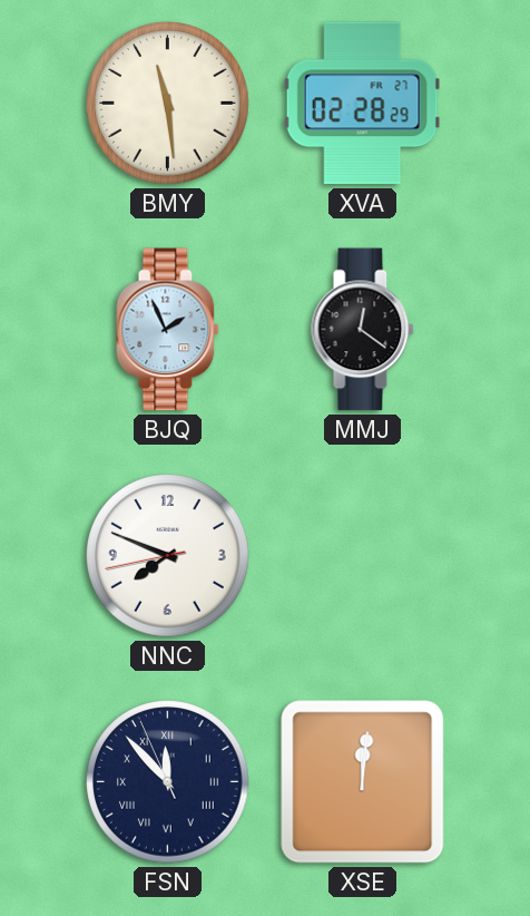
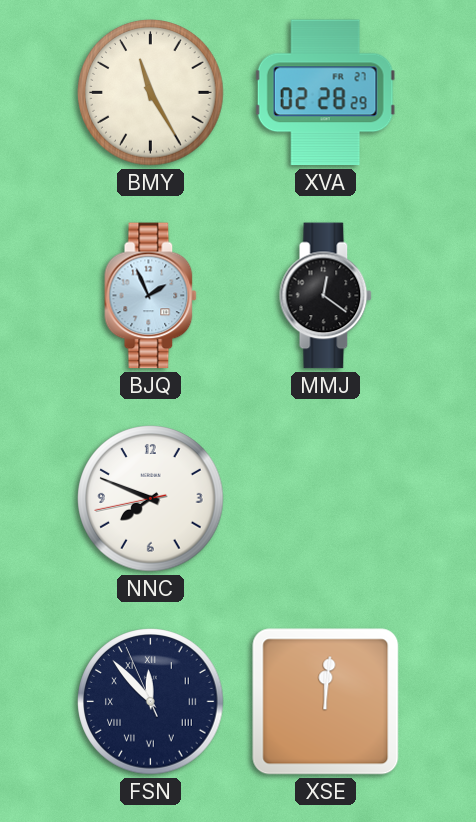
BMY: 11:29 -> 11:25 (151, 93)
